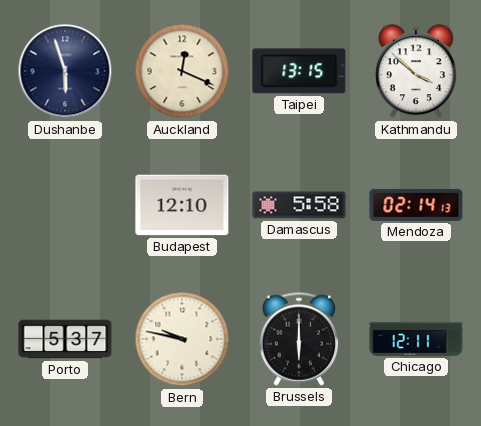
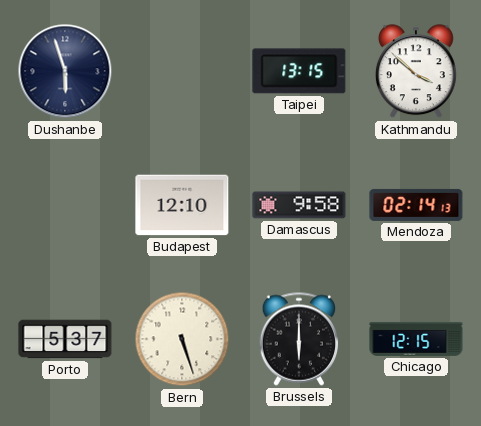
Auckland: 12:19 -> none (182, 71)
Damascus: 5:58 -> 9:58 (299, 205)
Bern: 9:47 -> 5:27 (182, 339)
Chicago: 12:11 -> 12:15 (416, 339)
